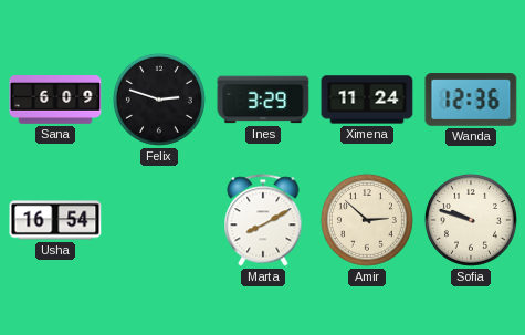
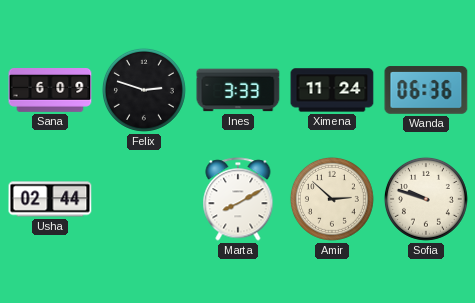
Ines: 3:29 -> 3:33 (238, 90)
Wanda: 12:36 -> 06:36 (426, 90)
Usha: 16:54 -> 02:44 (50, 199)
